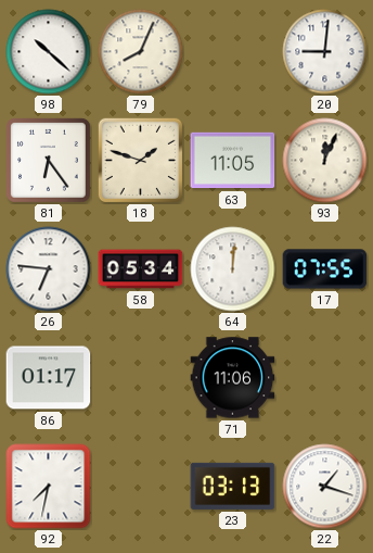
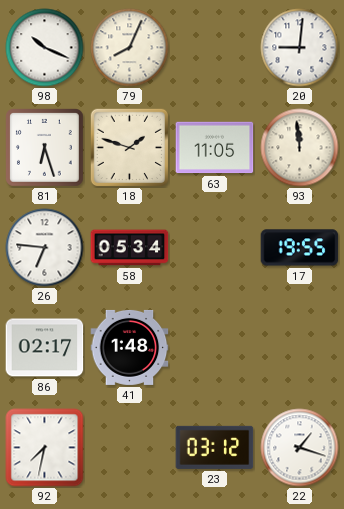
98: 10:22 -> 10:19 (45, 48)
81: 6:24 -> 6:27 (45, 148)
93: 12:04 -> 11:59 (300, 148)
64: 12:01 -> none (233, 269)
17: 07:55 -> 19:55 (300, 248)
86: 01:17 -> 02:17 (45, 348)
41: none -> 1:48 (130, 347)
71: 11:06 -> none (233, 378)
23: 03:13 -> 03:12 (215, 447)
